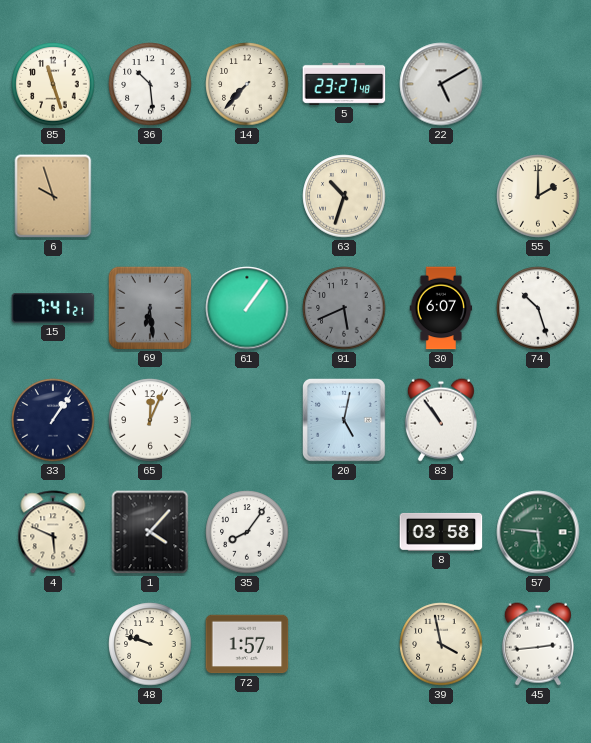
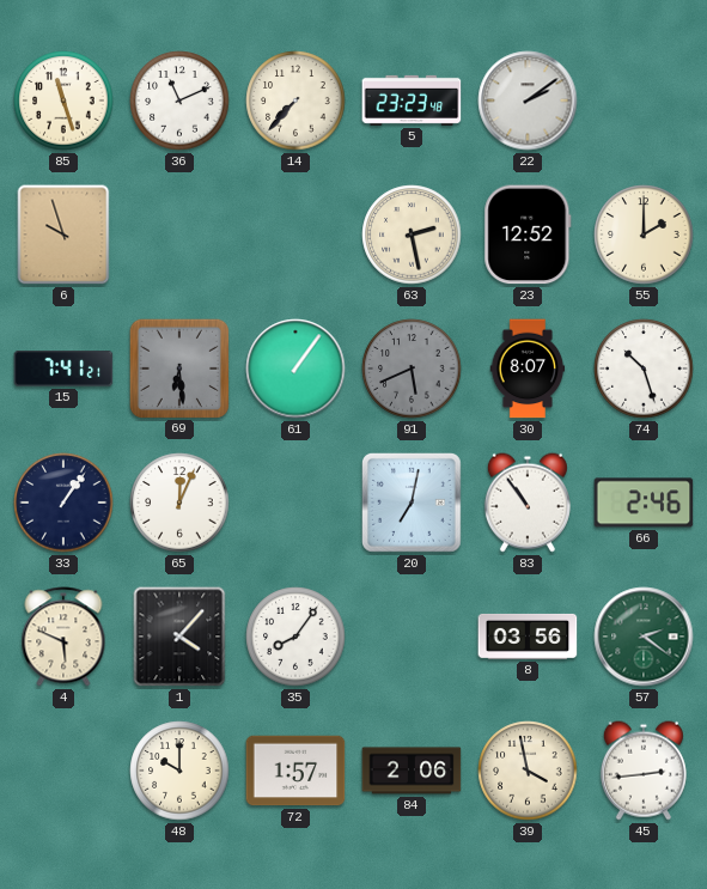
36: 10:29 -> 11:11 (179, 101)
5: 23:27 -> 23:23 (412, 101)
22: 5:10 -> 2:09 (528, 101)
63: 10:33 -> 2:28 (412, 235)
23: none -> 12:52 (528, 235)
30: 6:07 -> 8:07 (528, 369)
20: 5:02 -> 7:02 (413, 504)
66: none -> 2:46 (644, 503)
8: 03:58 -> 03:56 (528, 637)
57: 5:46 -> 2:21 (644, 637)
48: 9:48 -> 10:00 (179, 771)
84: none -> 2:06 (412, 771)
